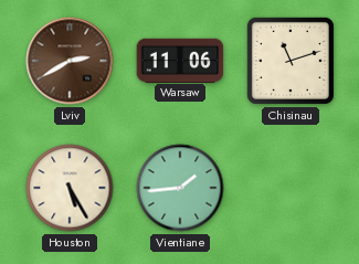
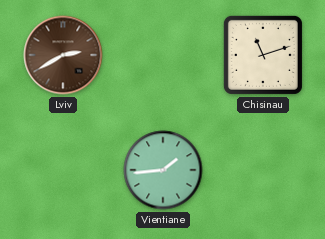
Warsaw: 11:06 -> none (180, 60)
Houston: 5:25 -> none (70, 188)
